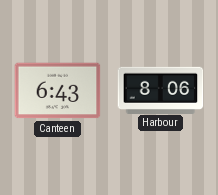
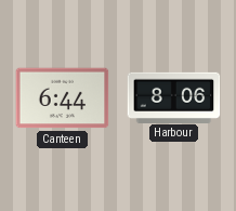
Canteen: 6:43 -> 6:44 (63, 98)
